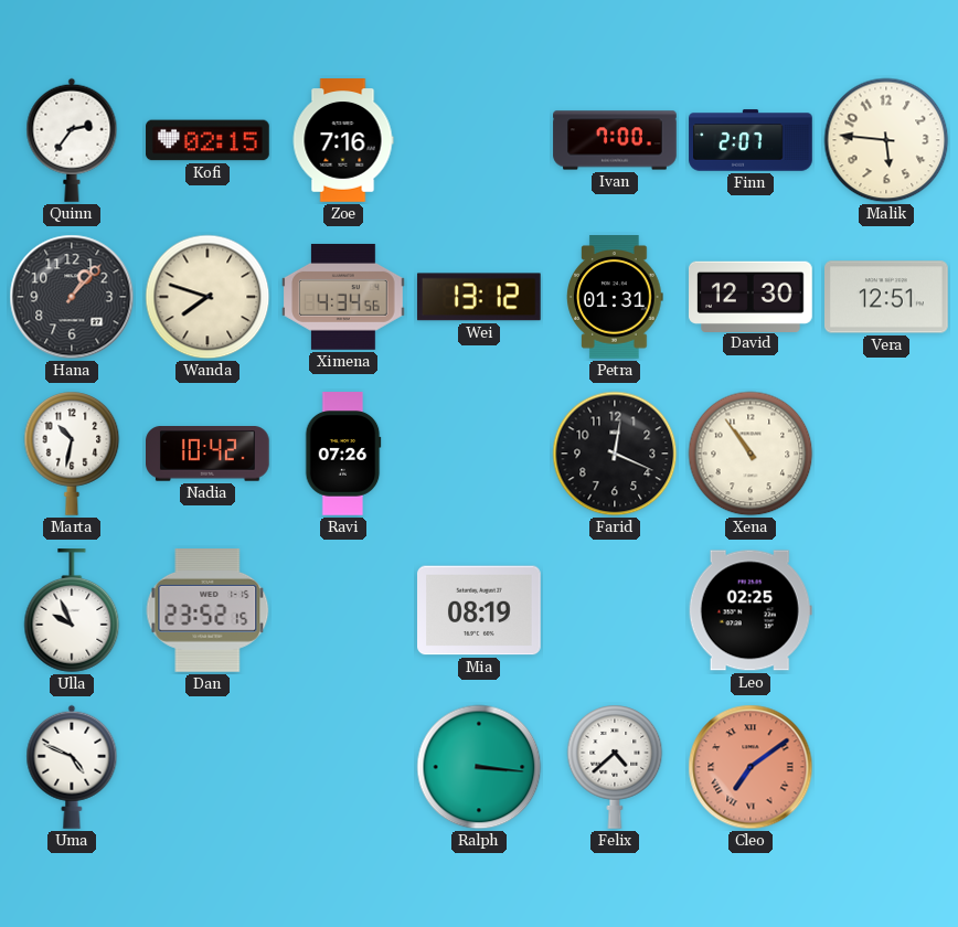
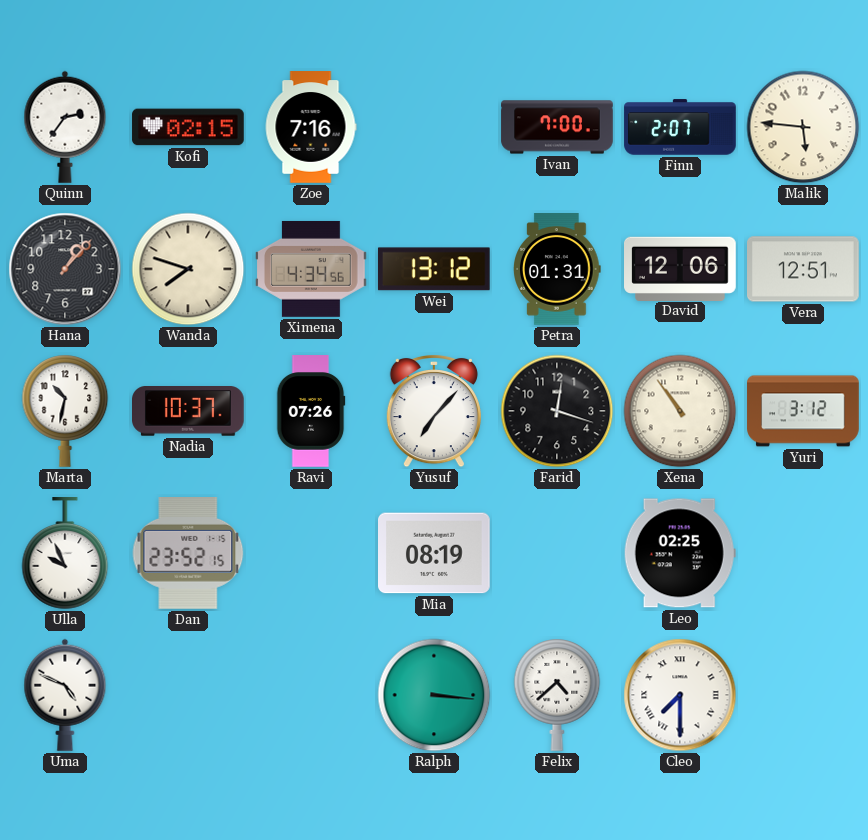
David: 12:30 -> 12:06 (680, 268)
Nadia: 10:42 -> 10:37 (189, 412)
Yusuf: none -> 7:07 (434, 411)
Farid: 12:19 -> 12:18 (557, 411)
Yuri: none -> 3:12 (803, 411)
Cleo: 7:09 -> 7:30 (680, 695)
Cleo dial: salmon -> white (680, 695)
